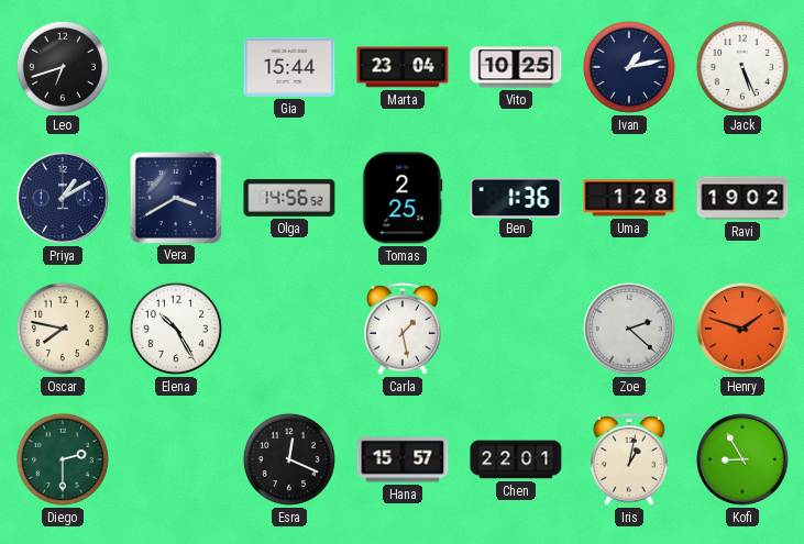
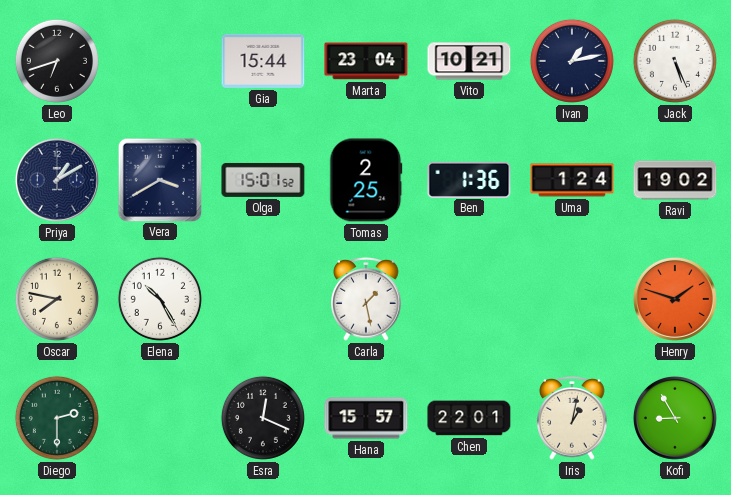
Vito: 10:25 -> 10:21 (469, 61)
Olga: 14:56 -> 15:01 (263, 180)
Uma: 1:28 -> 1:24 (572, 180)
Zoe: 2:22 -> none (629, 329)
